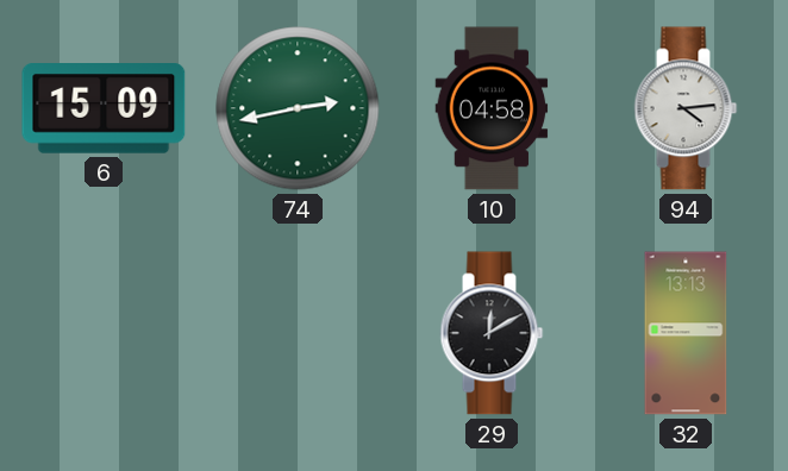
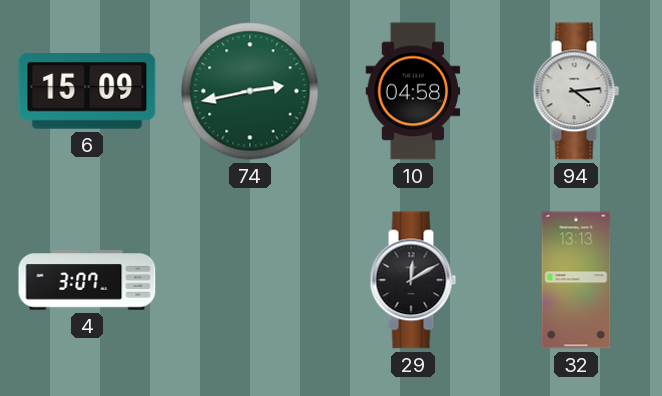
4: none -> 3:07 (87, 280)
